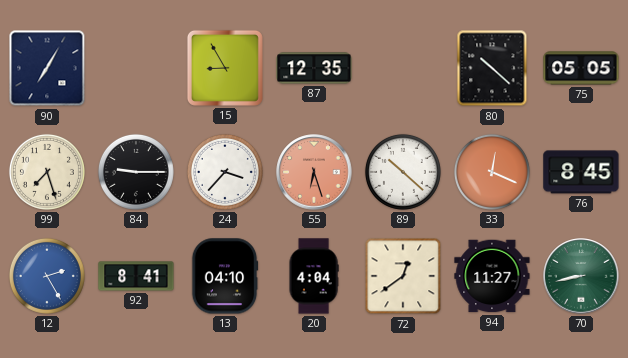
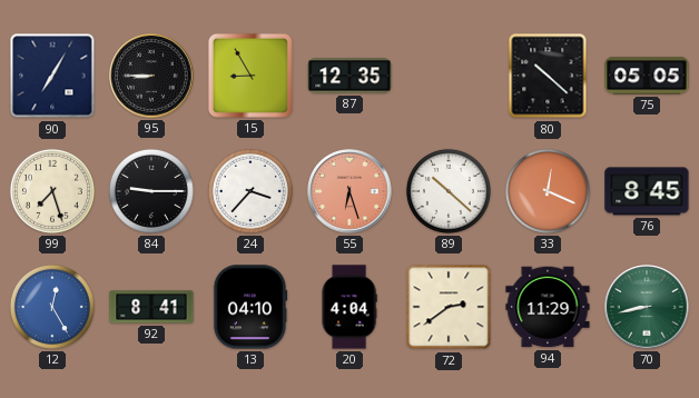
95: none -> 8:45 (151, 76)
12: 2:25 -> 12:25 (52, 307)
72: 12:39 -> 2:39 (449, 307)
94: 11:27 -> 11:29 (548, 307)
